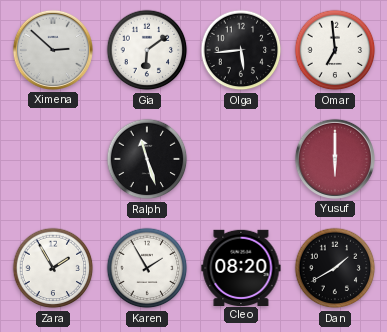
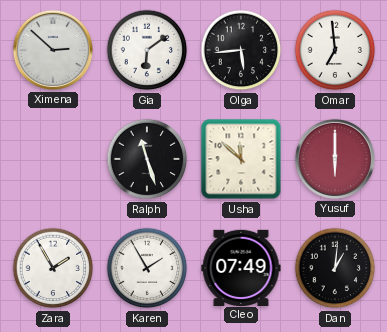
Usha: none -> 11:52 (241, 159)
Cleo: 08:20 -> 07:49 (241, 267)
Dan: 1:40 -> 1:01 (335, 268)
